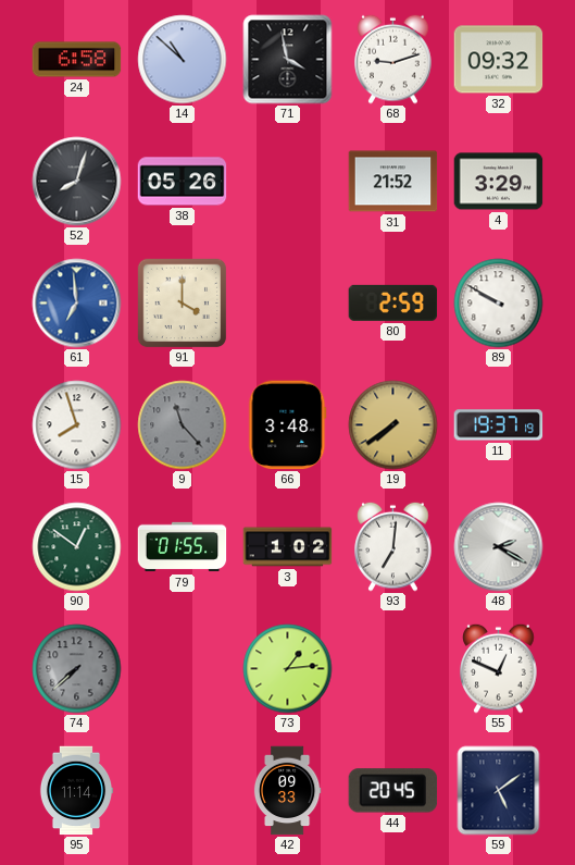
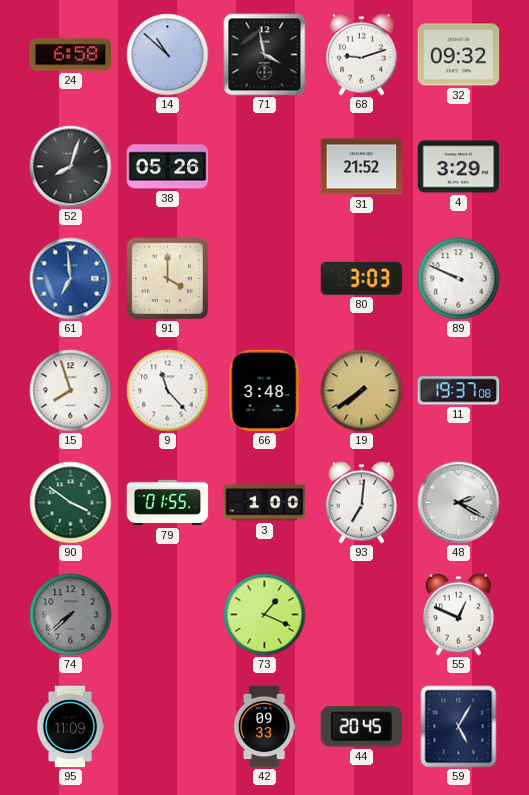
80: 2:59 -> 3:03 (362, 278)
89: 9:50 -> 9:49 (459, 279)
9 dial: grey -> white (168, 391)
11: 19:37:19 -> 19:37:08 (459, 391)
90: 12:51 -> 3:51 (71, 503)
3: 1:02 -> 1:00 (265, 503)
73: 1:14 -> 1:19 (265, 615)
95: 11:14 -> 11:09 (70, 727)
59: 5:09 -> 5:05 (459, 727)
